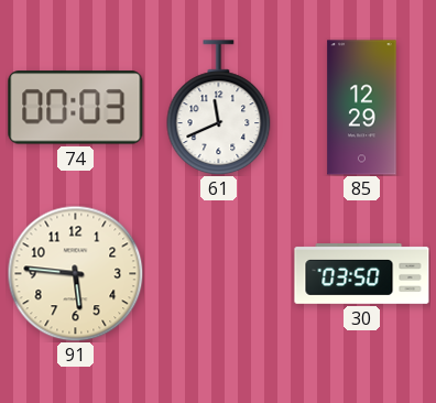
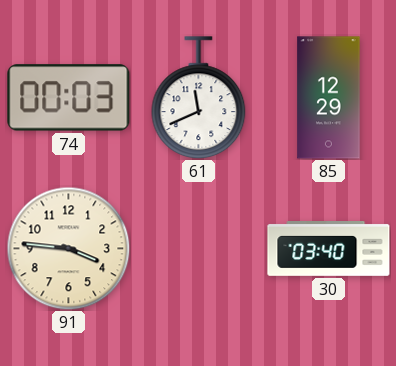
91: 5:46 -> 3:46 (68, 248)
30: 03:50 -> 03:40 (329, 249)
